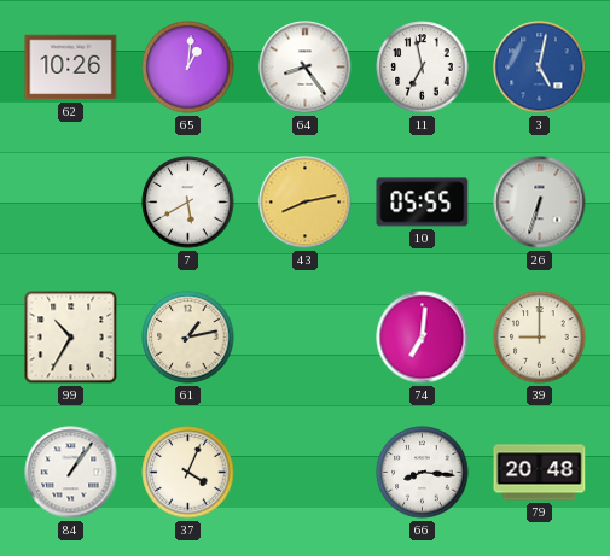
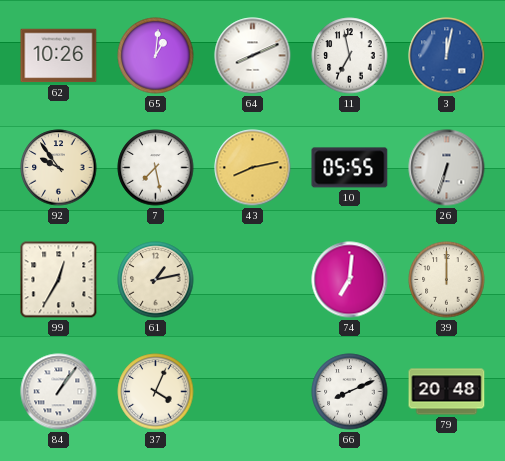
64: 8:24 -> 8:11 (253, 56)
3: 5:02 -> 12:02 (447, 56)
92: none -> 9:54 (59, 168)
7: 5:40 -> 7:28 (156, 168)
99: 10:35 -> 12:35 (59, 280)
39: 9:00 -> 12:00 (447, 280)
66: 8:16 -> 8:11 (350, 392)
